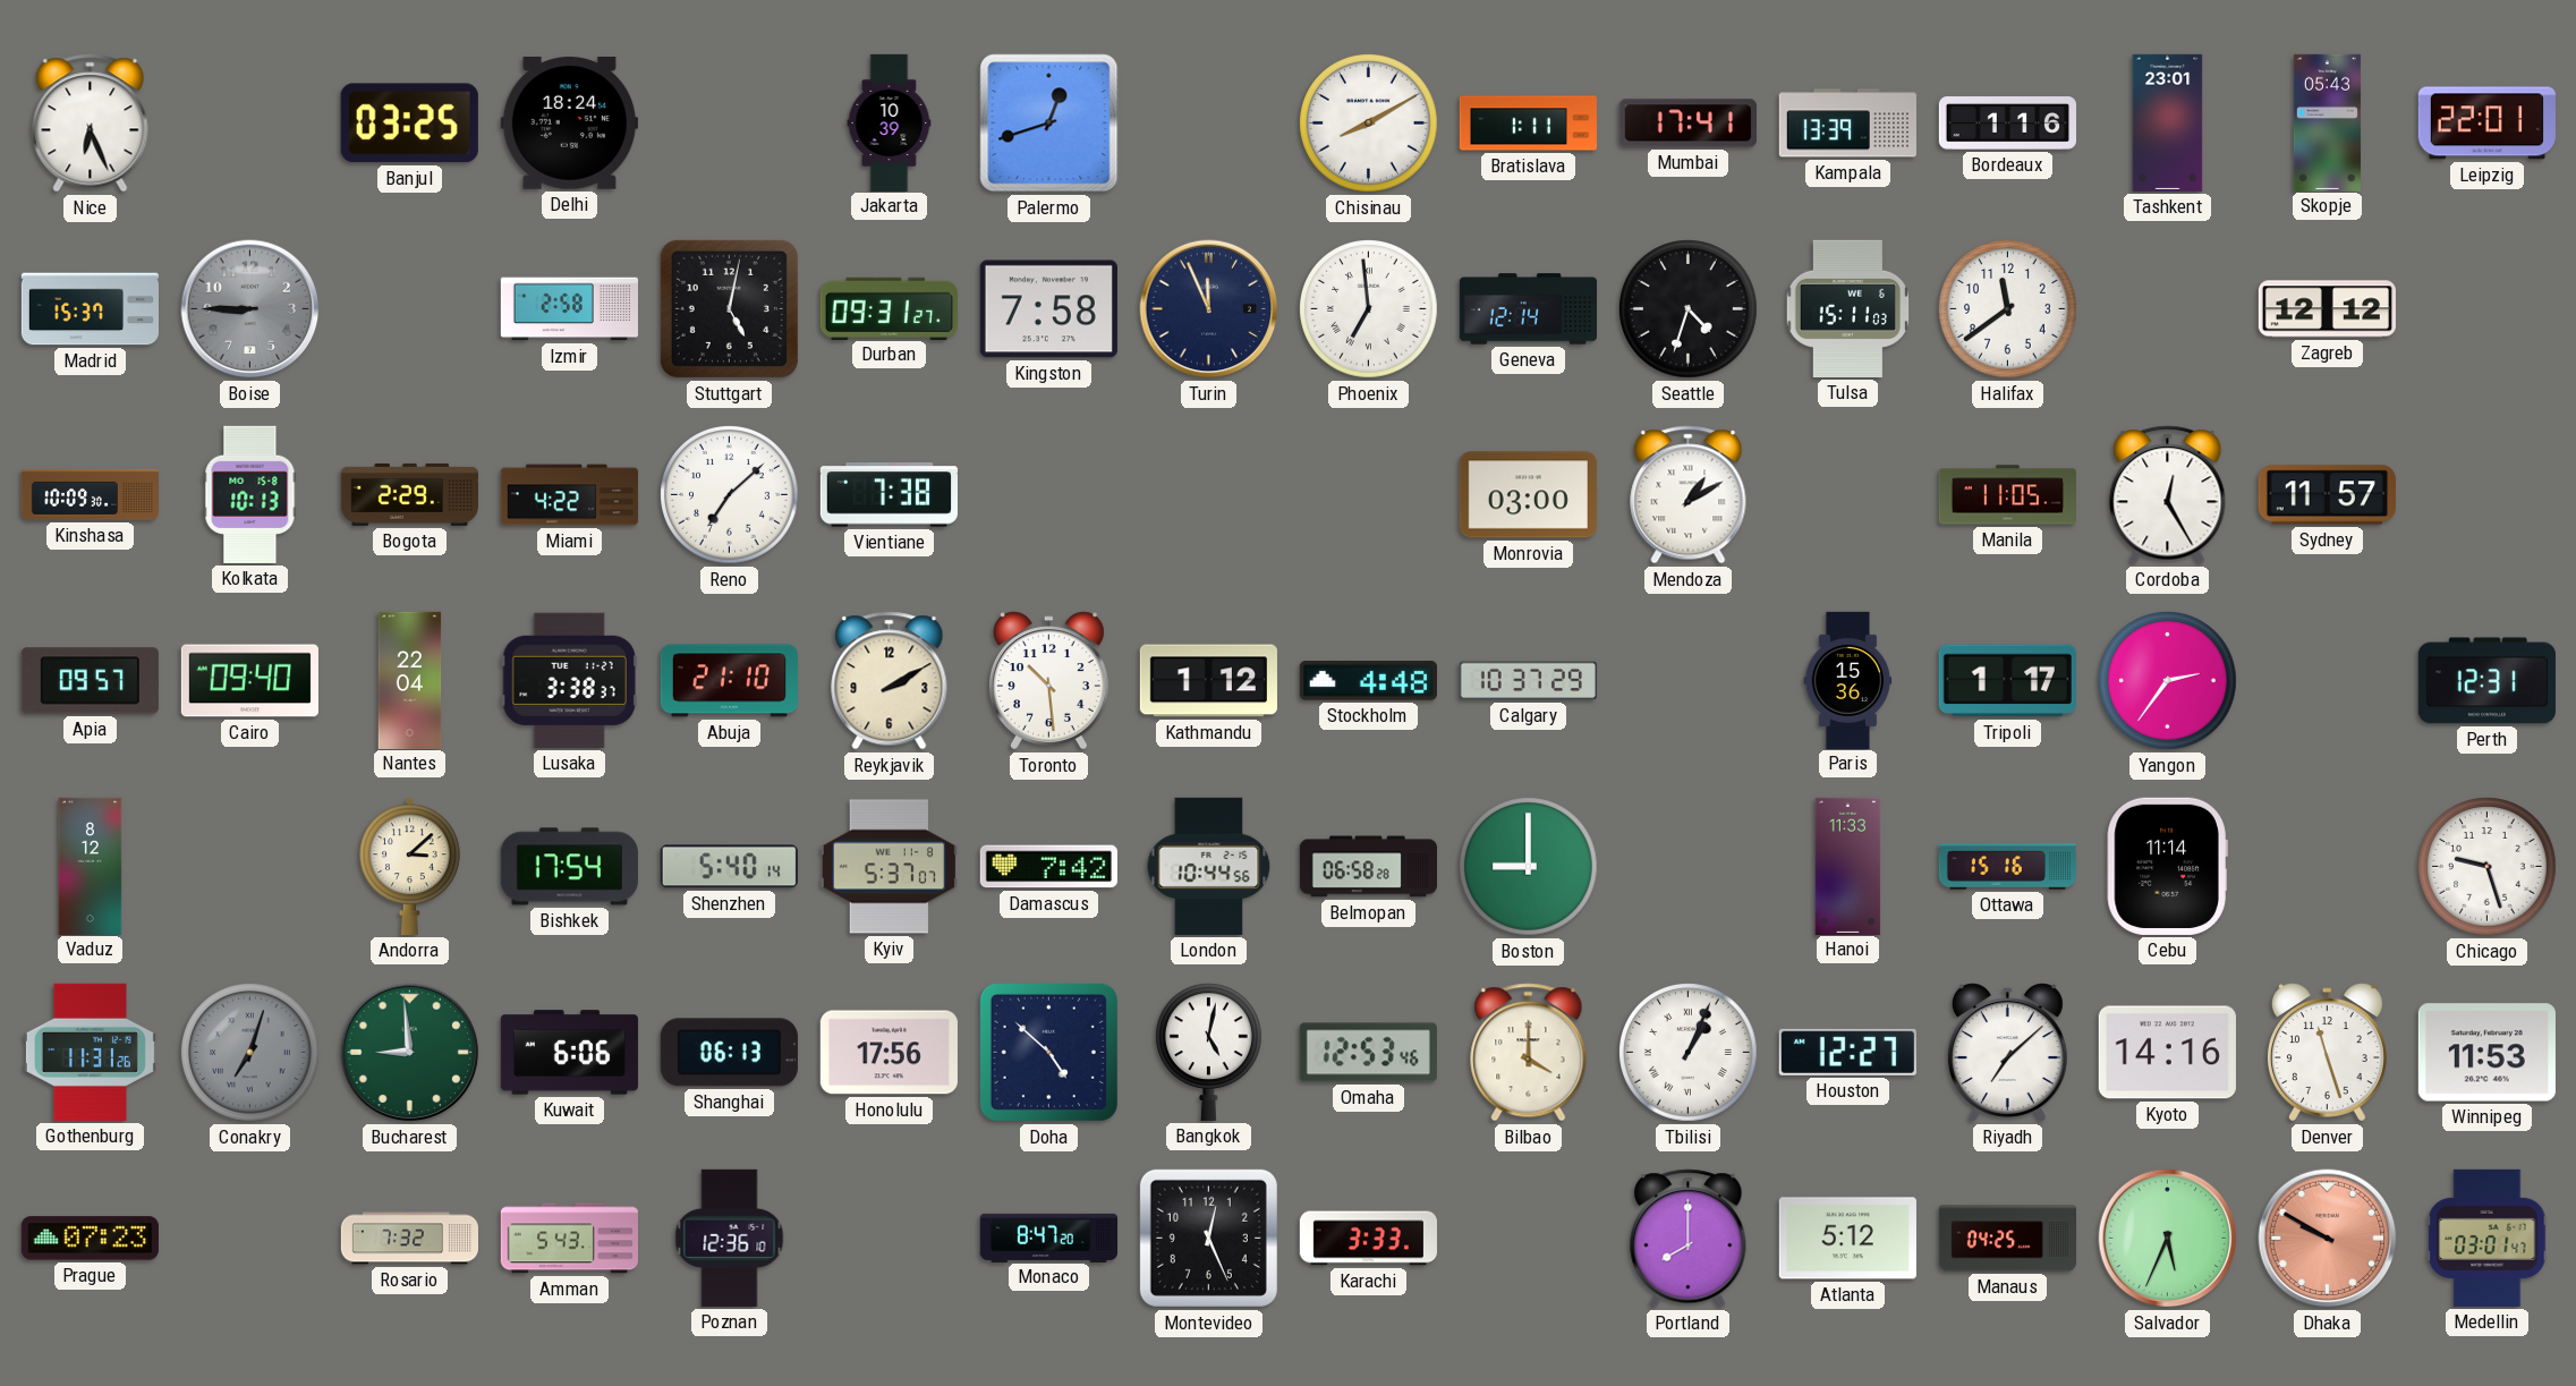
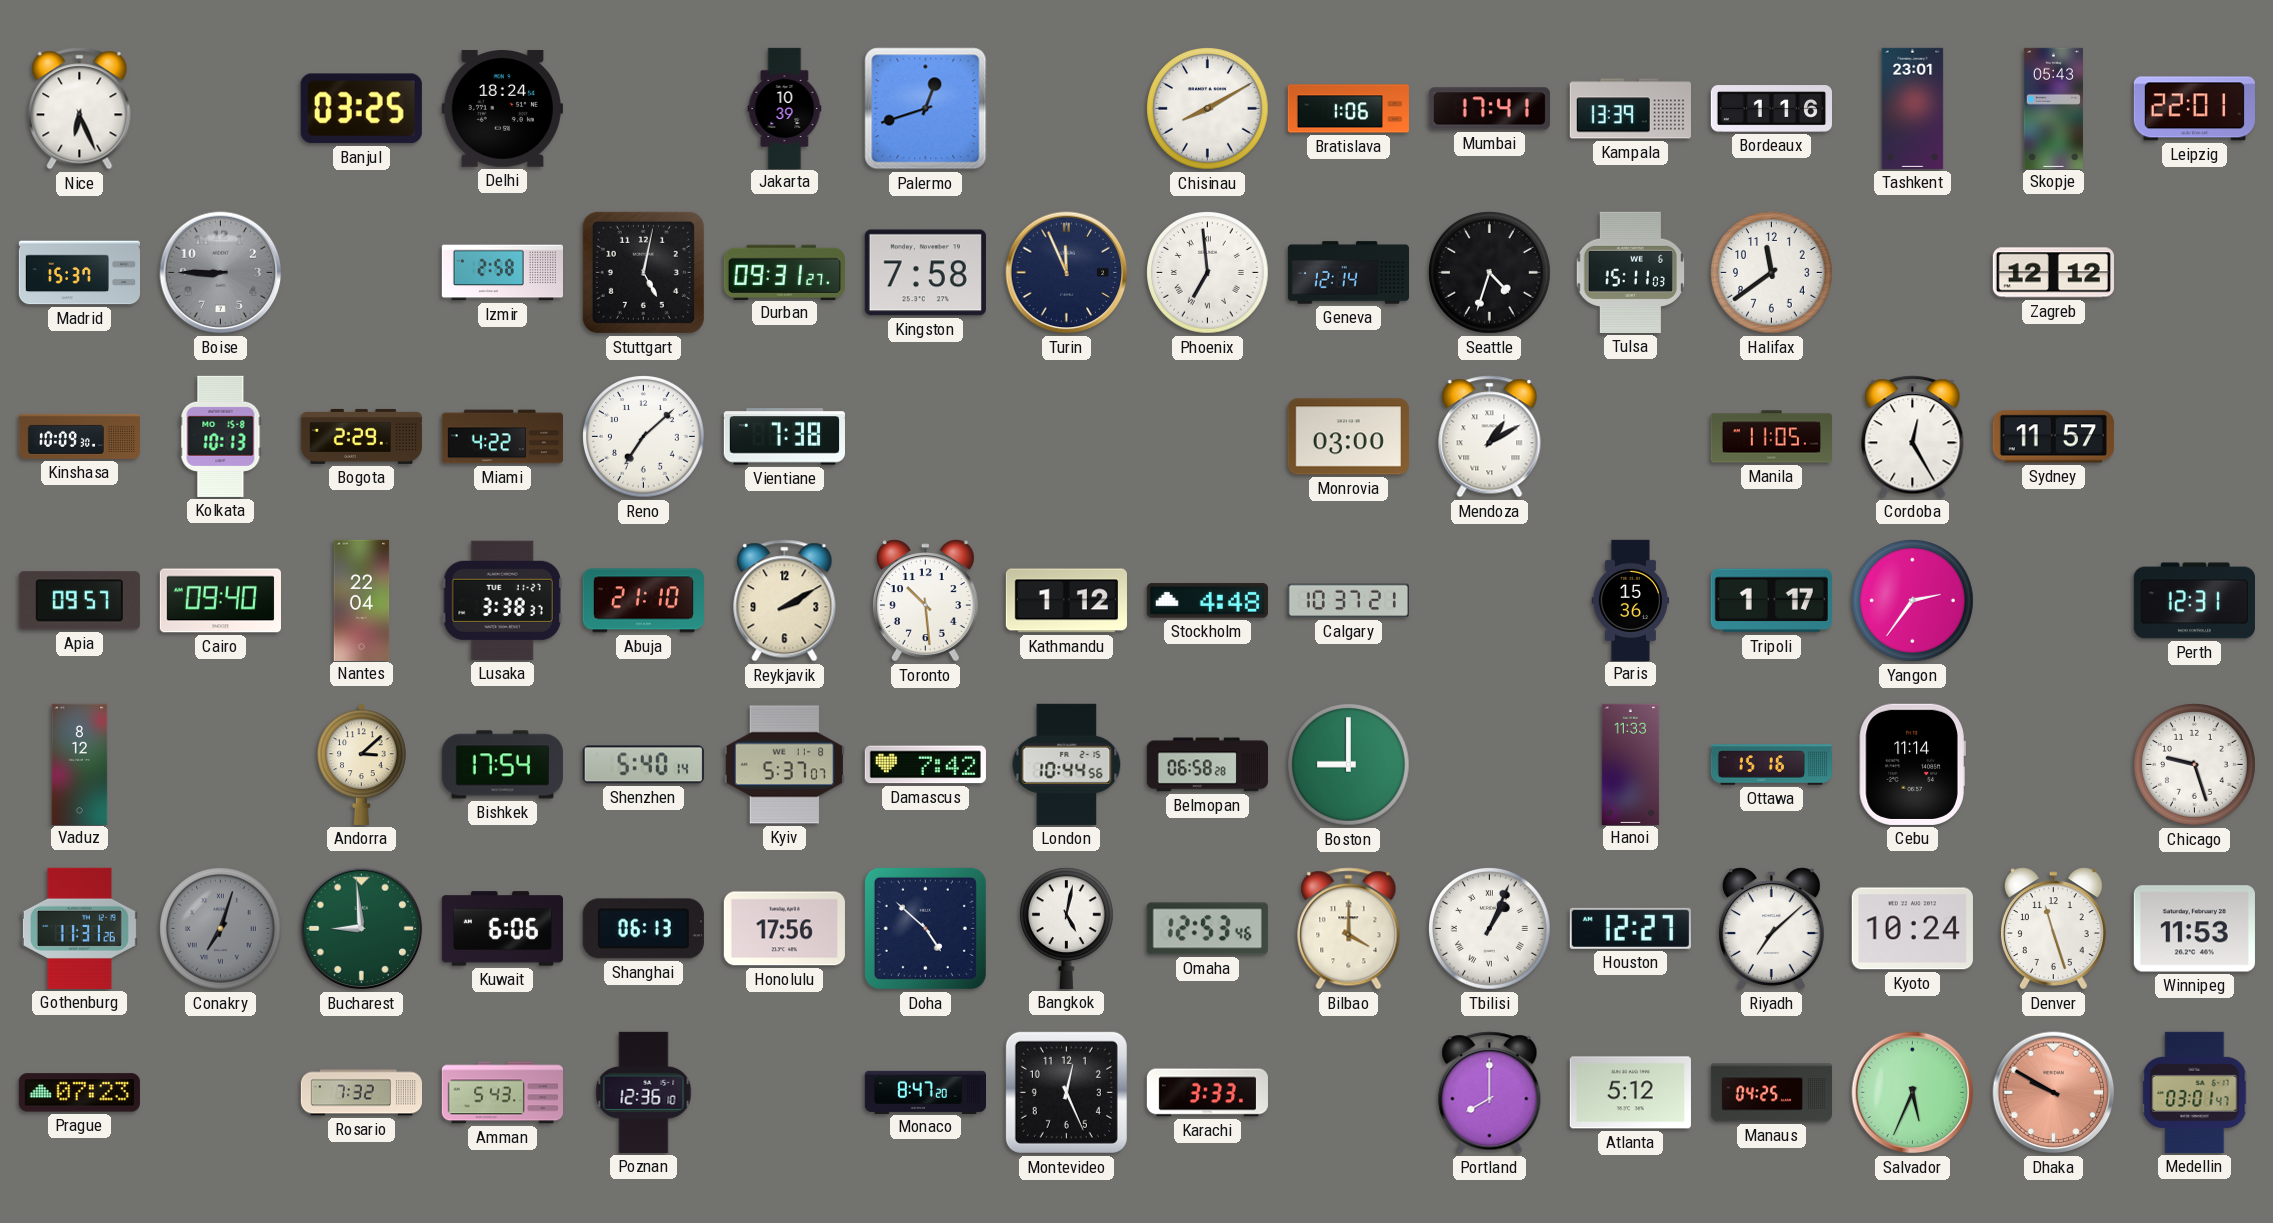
Bratislava: 1:11 -> 1:06 (1348, 109)
Calgary: 10:37:29 -> 10:37:21 (1348, 601)
Kyoto: 14:16 -> 10:24 (1912, 929)
